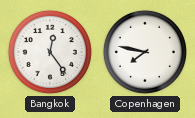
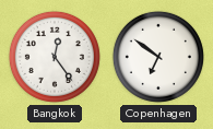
Copenhagen: 7:47 -> 6:51 (158, 57)
